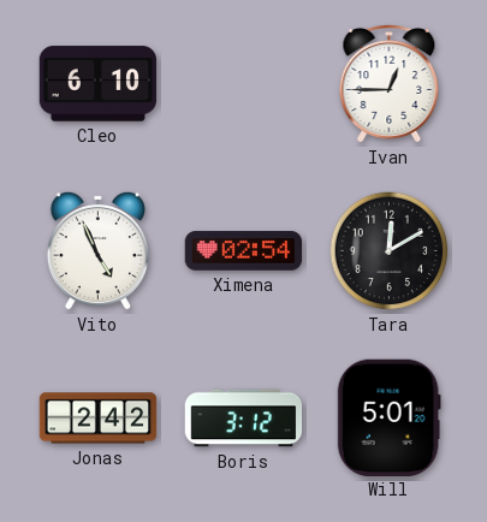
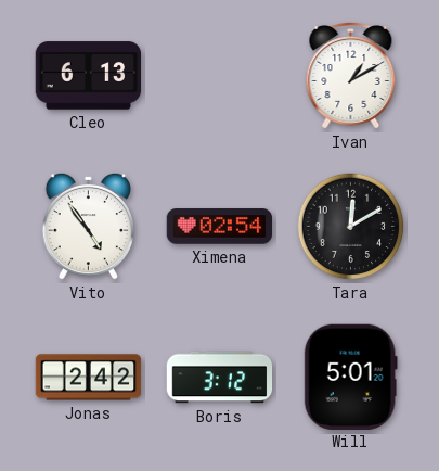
Cleo: 6:10 -> 6:13 (89, 76)
Ivan: 12:45 -> 1:10 (351, 76)
Vito: 4:56 -> 4:54 (88, 226)
